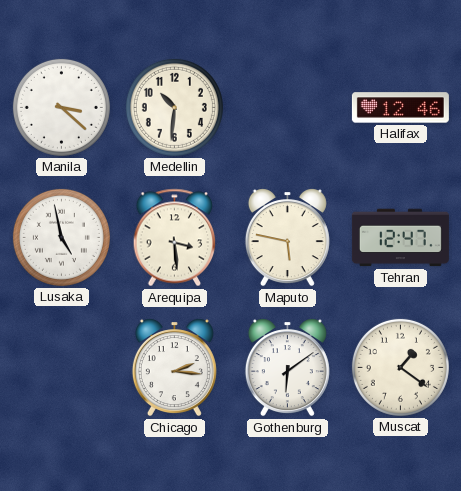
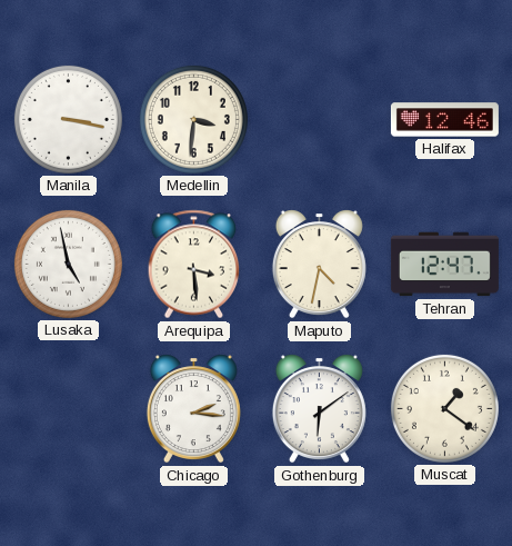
Manila: 3:22 -> 3:17 (68, 119)
Medellin: 10:31 -> 3:31 (193, 119)
Maputo: 5:47 -> 4:32 (319, 265)
